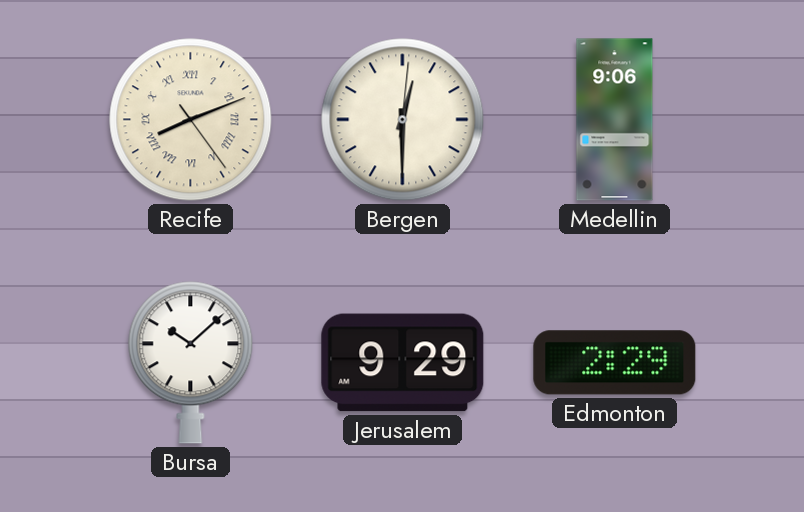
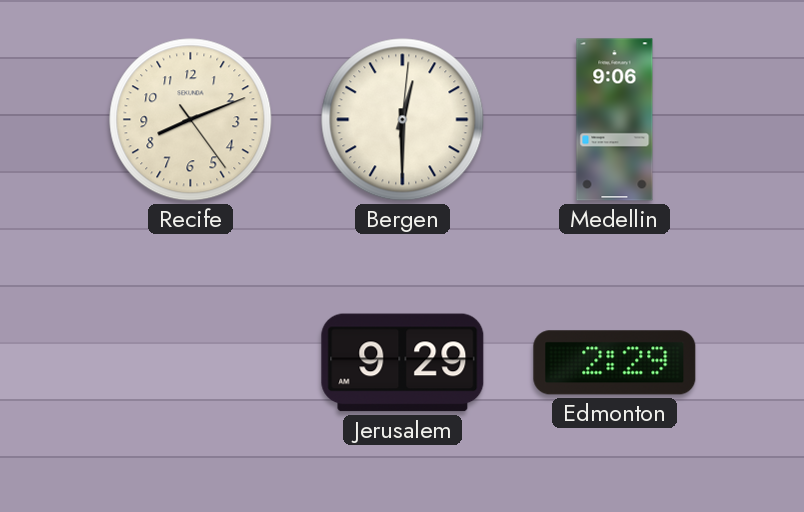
Recife numerals: Roman -> Arabic (191, 120)
Bursa: 10:08 -> none (191, 363)
